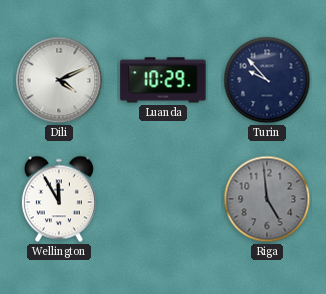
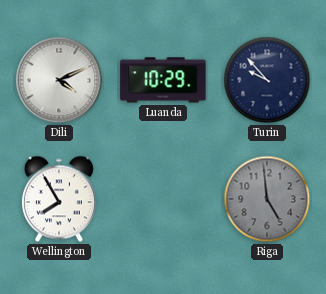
Wellington: 11:55 -> 7:55 (59, 199)
